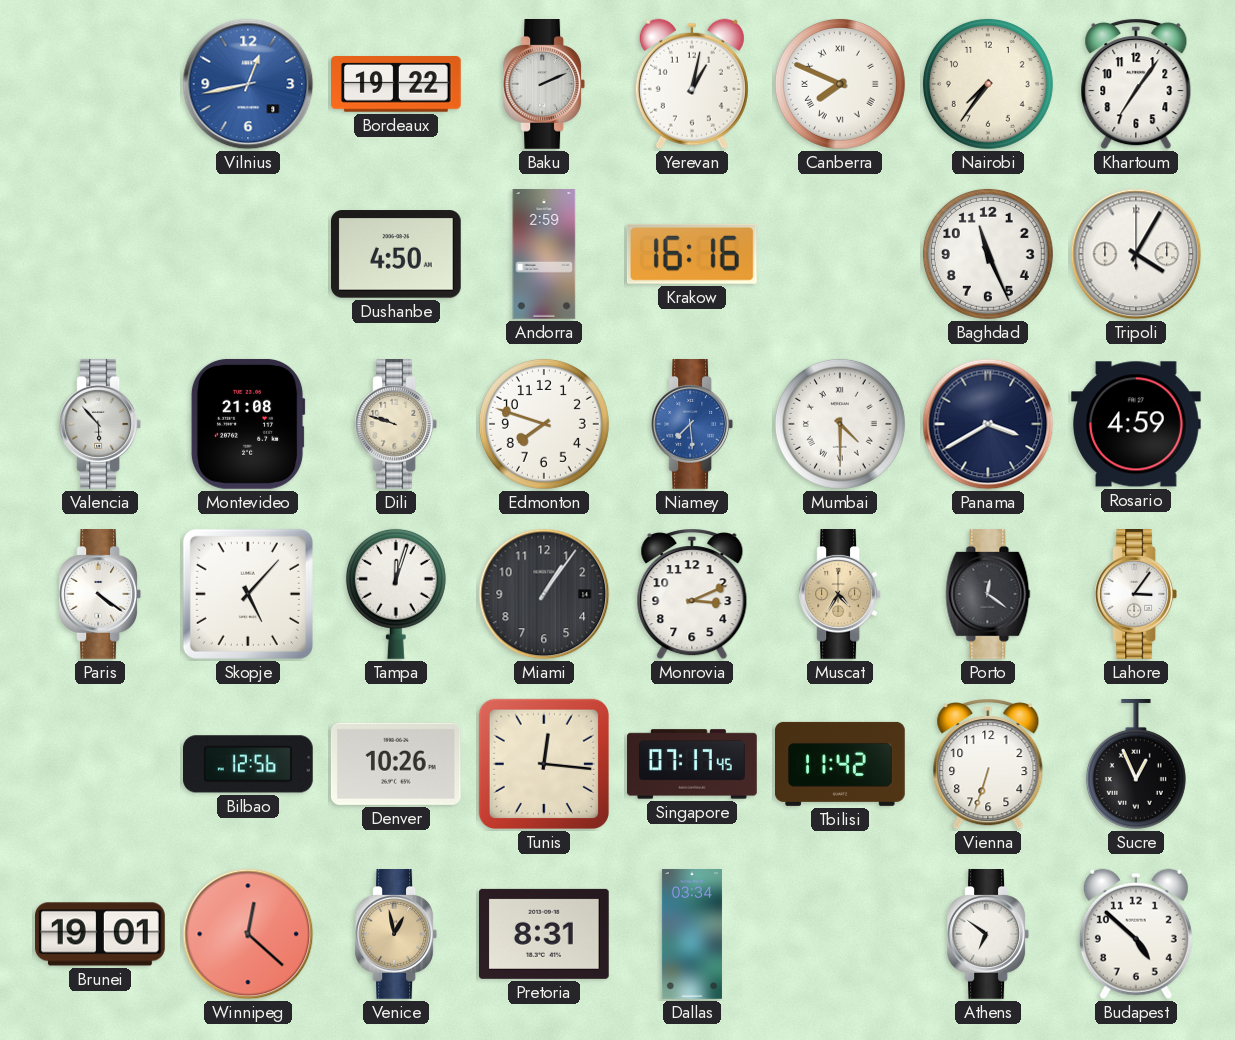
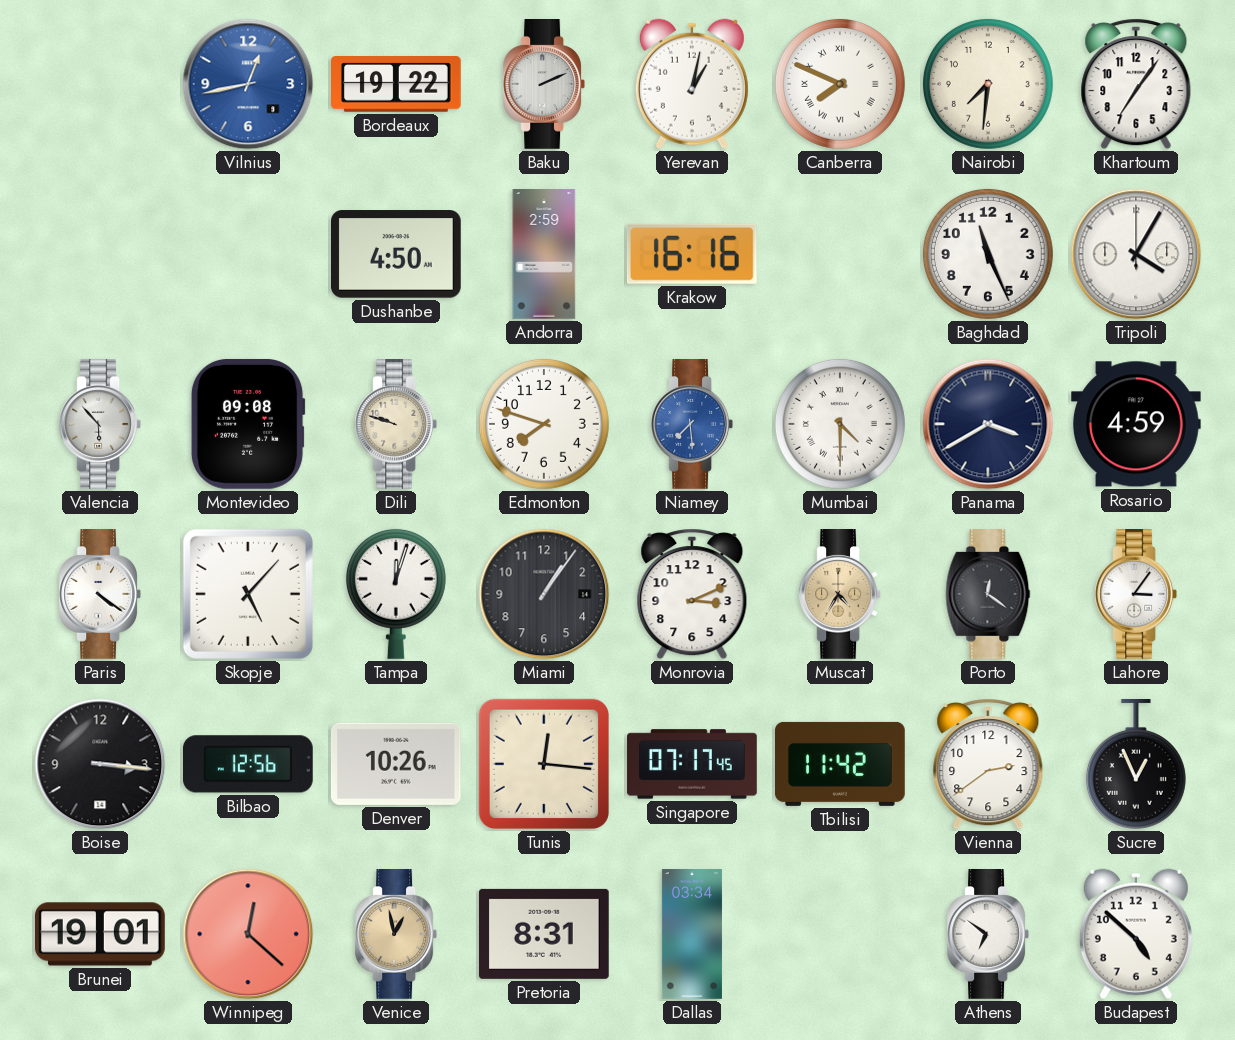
Nairobi: 7:36 -> 7:31 (988, 84)
Montevideo: 21:08 -> 09:08 (248, 424)
Boise: none -> 3:16 (100, 764)
Vienna: 6:33 -> 2:39 (988, 764)
